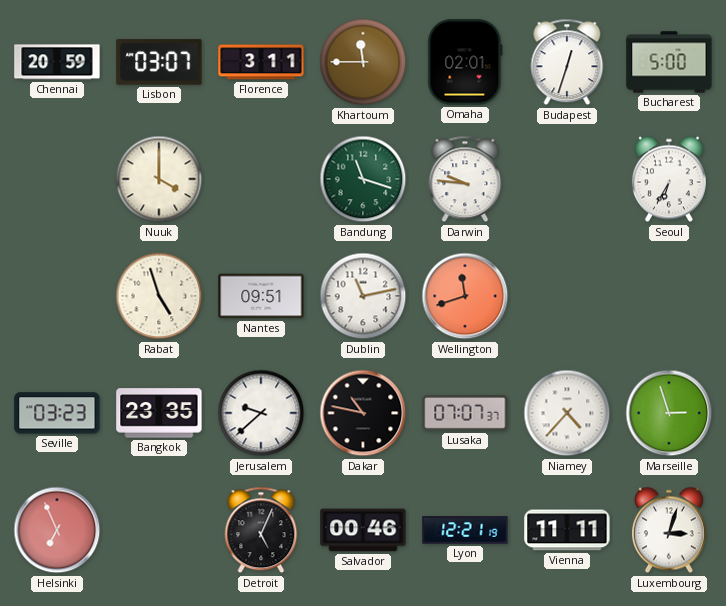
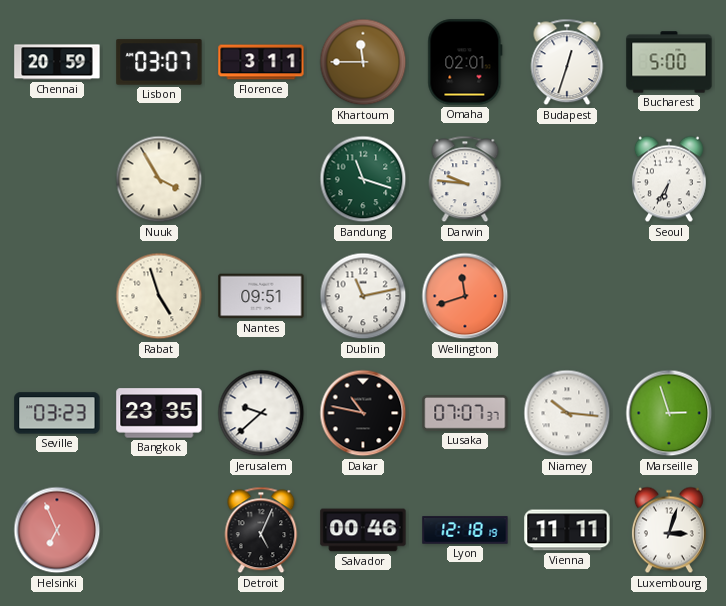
Nuuk: 4:00 -> 3:55 (159, 179)
Niamey: 4:37 -> 10:16 (567, 413)
Lyon: 12:21 -> 12:18 (465, 530)
